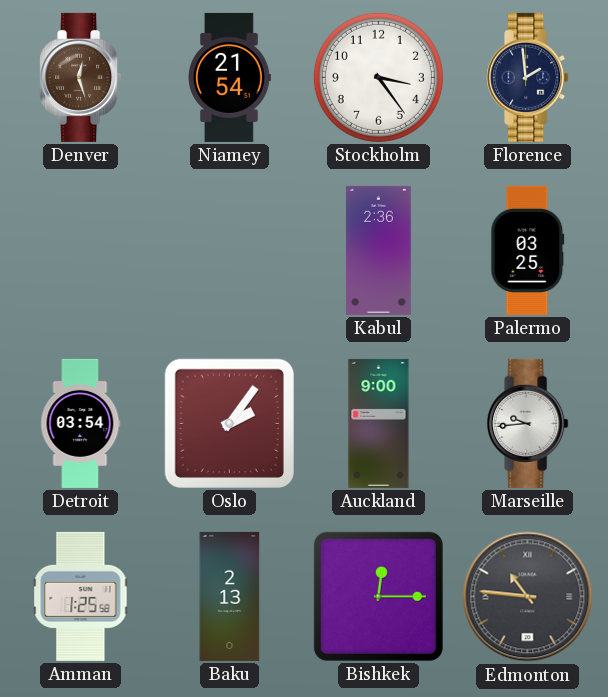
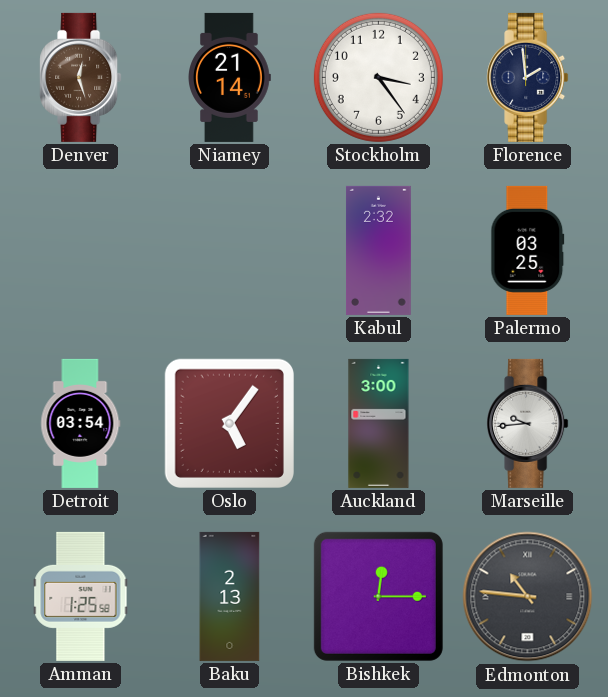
Niamey: 21:54 -> 21:14 (229, 77)
Kabul: 2:36 -> 2:32 (378, 250)
Oslo: 2:06 -> 5:06 (229, 423)
Auckland: 9:00 -> 3:00 (379, 423)
